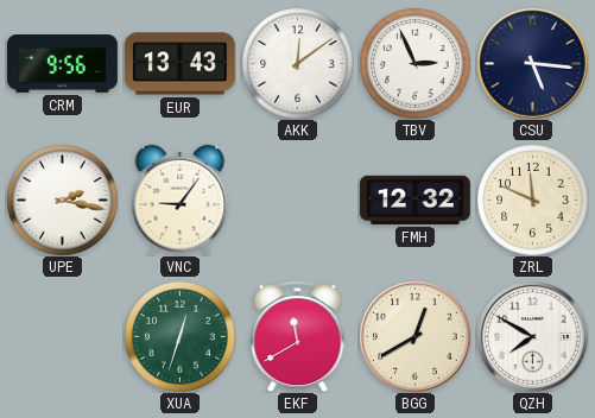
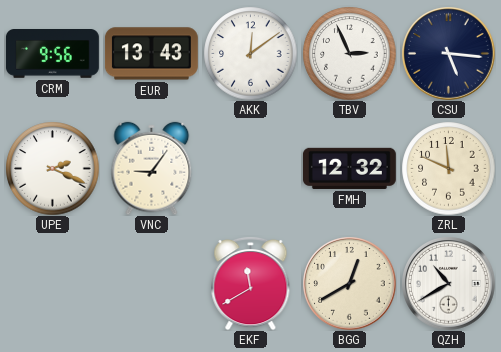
UPE: 2:17 -> 2:19 (52, 168)
XUA: 12:33 -> none (179, 336)
QZH: 7:50 -> 10:40 (448, 283)
